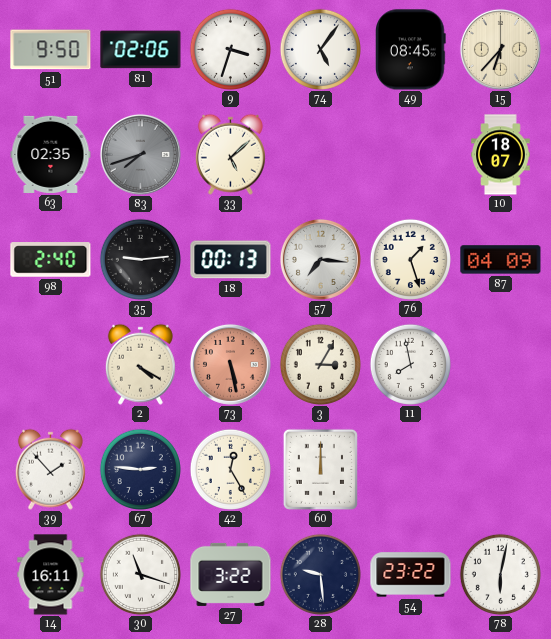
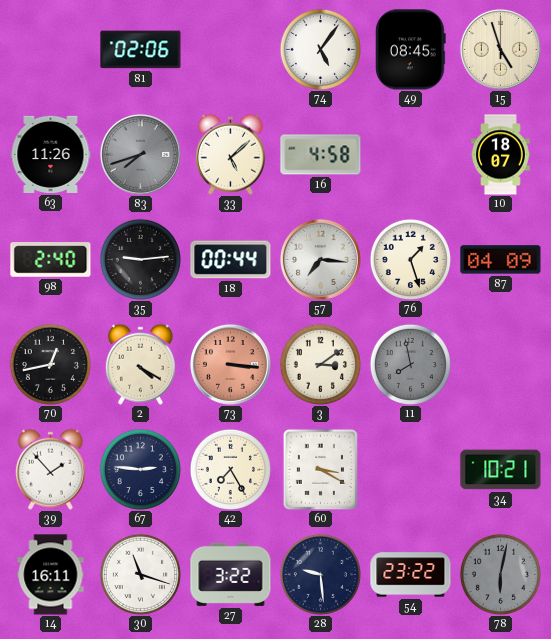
51: 9:50 -> none (51, 50)
9: 3:33 -> none (230, 49)
15: 6:37 -> 4:57 (500, 49)
63: 02:35 -> 11:26 (51, 154)
16: none -> 4:58 (321, 155)
18: 00:13 -> 00:44 (231, 260)
70: none -> 12:43 (50, 364)
73: 5:28 -> 3:16 (230, 364)
3: 3:05 -> 3:09 (320, 364)
11 dial: white -> grey (410, 364)
42: 12:25 -> 7:25 (230, 469)
60: 12:00 -> 3:20 (320, 469)
34: none -> 10:21 (501, 470)
78 dial: white -> grey (500, 574)
